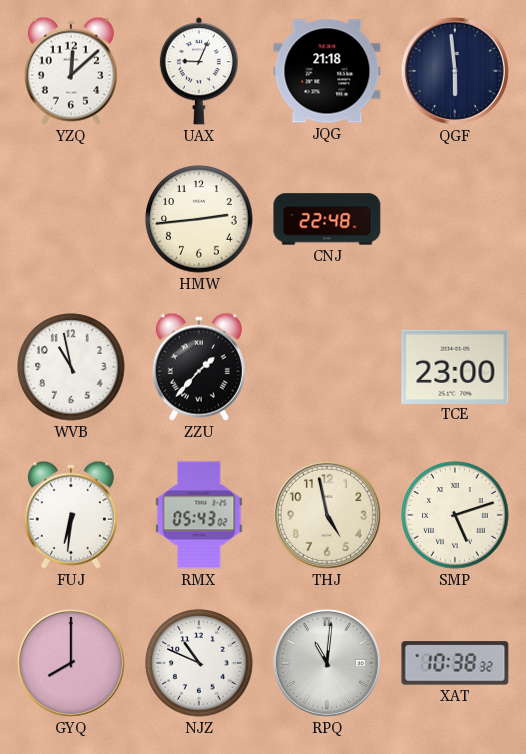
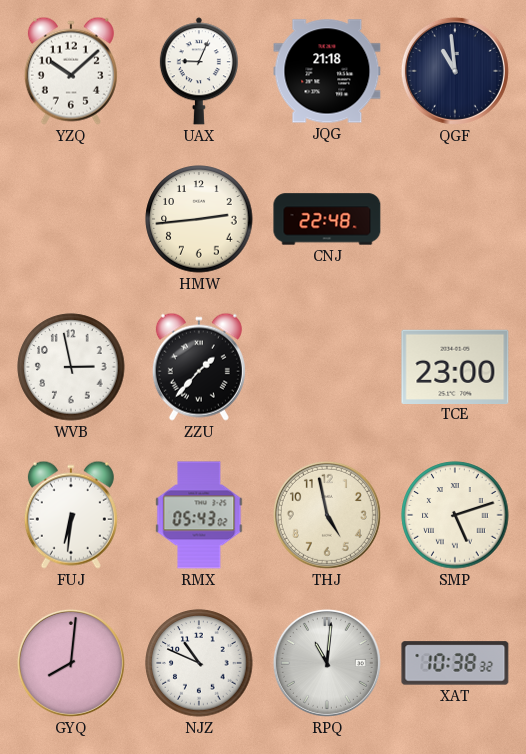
YZQ: 12:08 -> 10:08 (71, 71)
QGF: 5:59 -> 10:59 (455, 71)
WVB: 10:58 -> 2:58 (71, 367)
GYQ: 8:00 -> 8:01 (71, 663)
